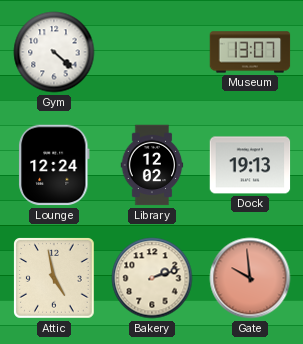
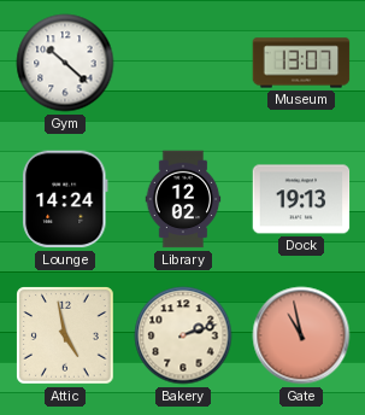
Gym: 4:22 -> 10:22 (65, 63)
Lounge: 12:24 -> 14:24 (65, 199)
Gate: 9:59 -> 10:58 (301, 335)
